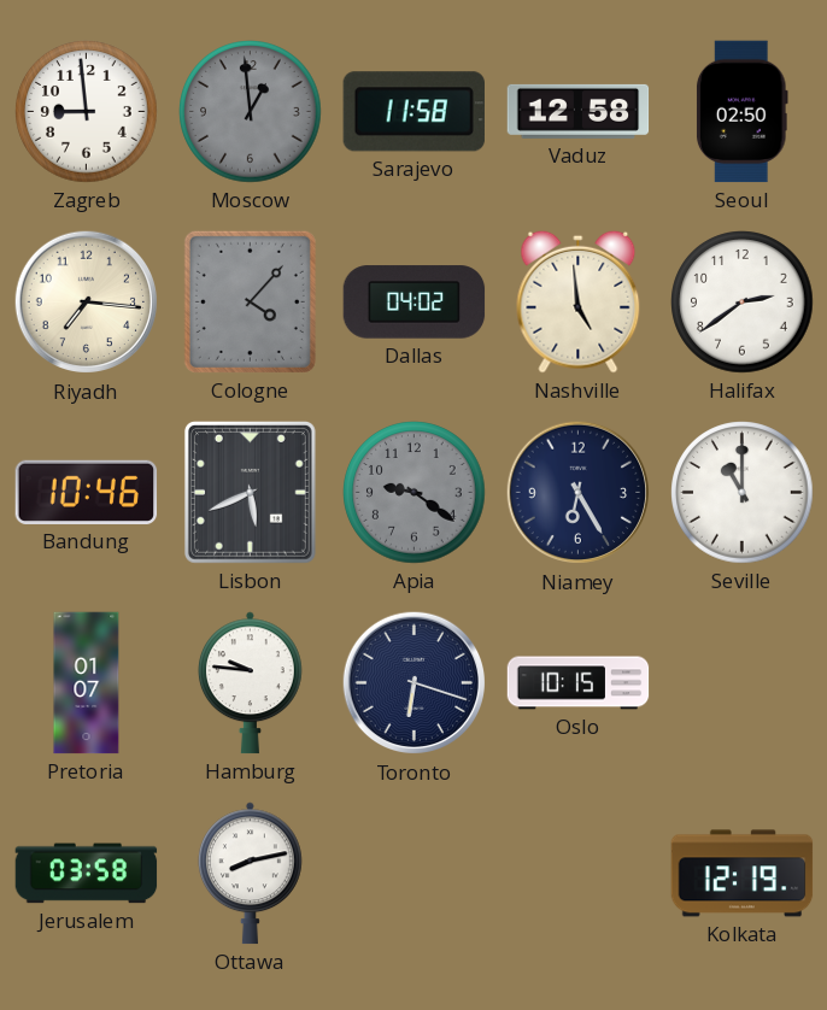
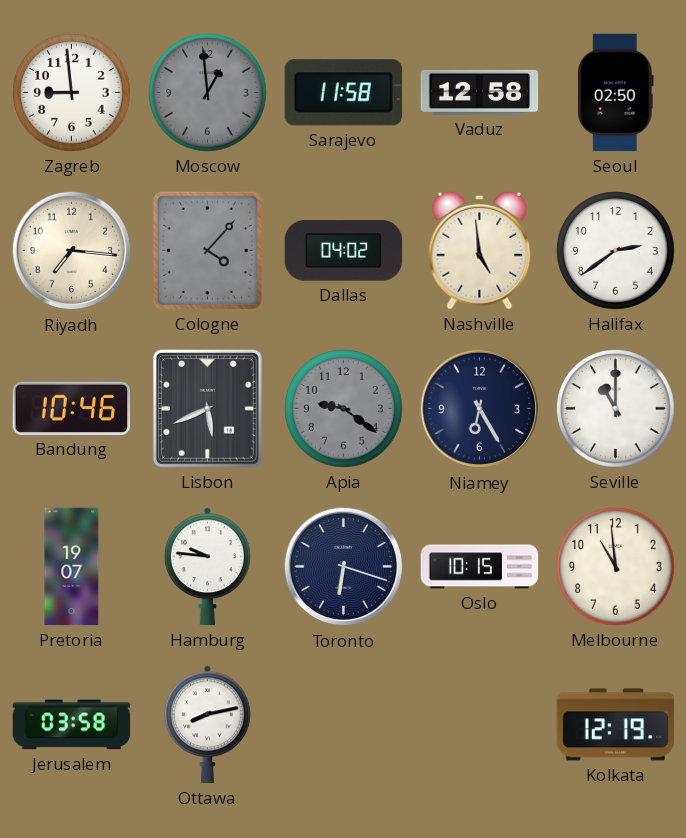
Pretoria: 01:07 -> 19:07 (72, 567)
Melbourne: none -> 10:59 (616, 567)
